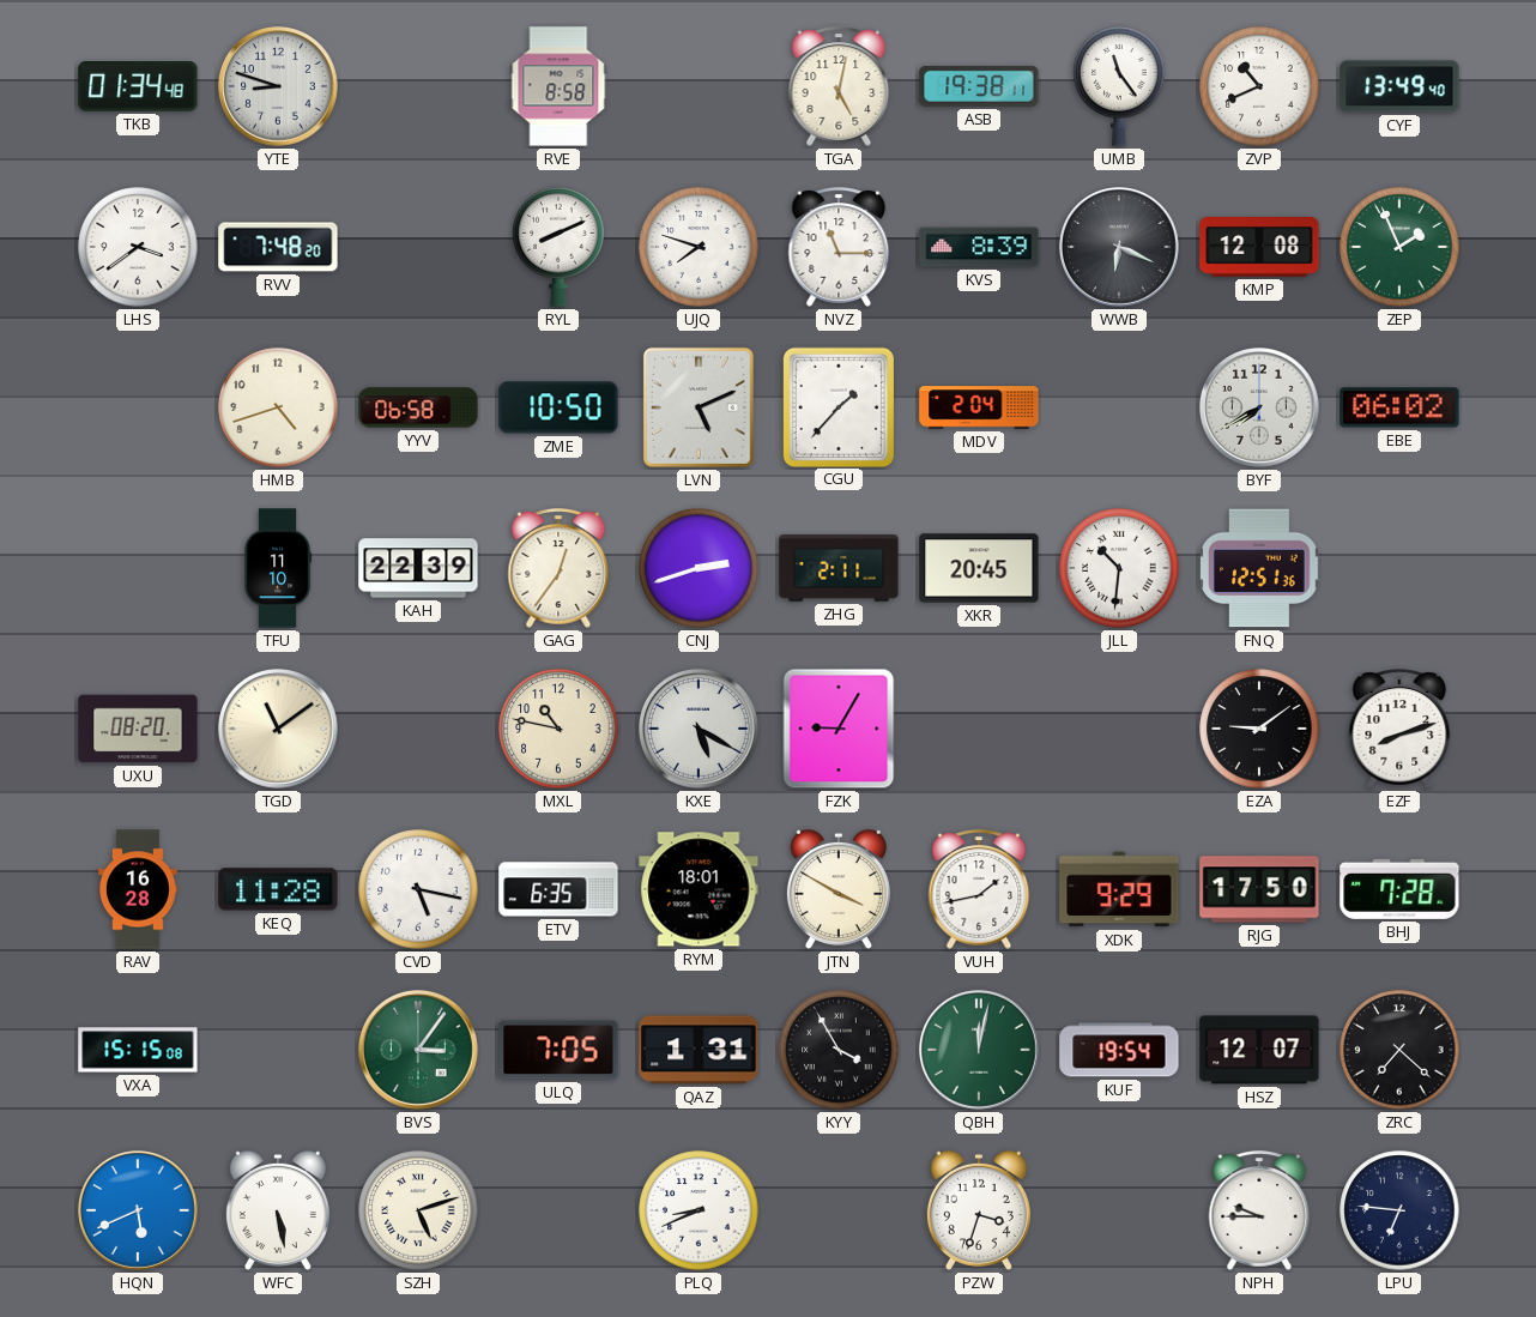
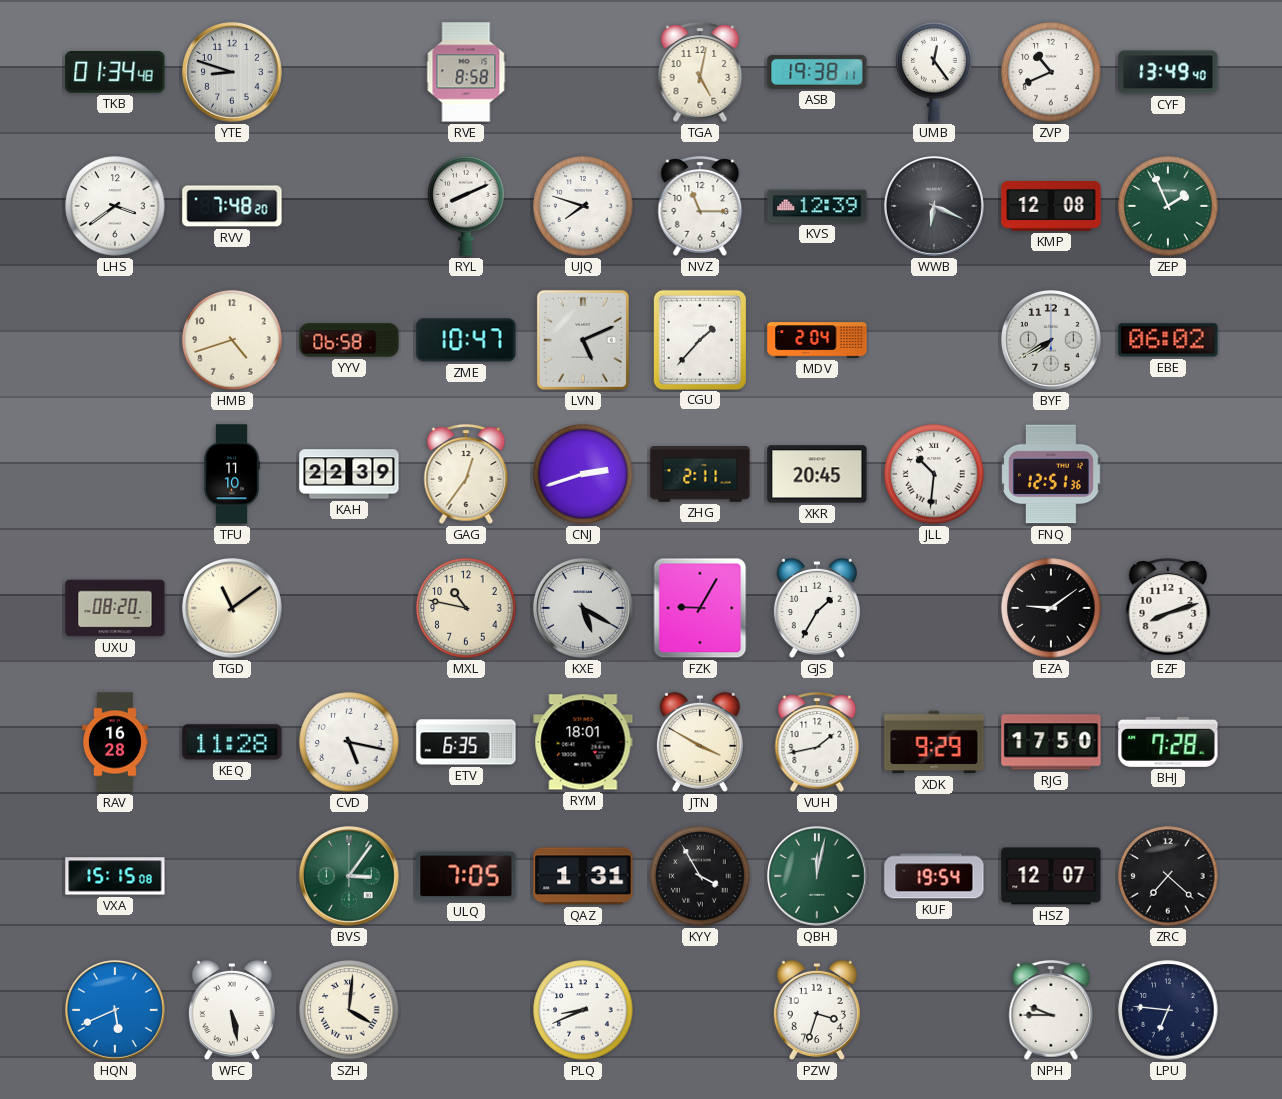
UMB: 11:24 -> 12:24 (934, 73)
KVS: 8:39 -> 12:39 (817, 206)
ZME: 10:50 -> 10:47 (466, 340)
GJS: none -> 1:35 (817, 608)
SZH: 5:12 -> 4:01 (349, 1010)
